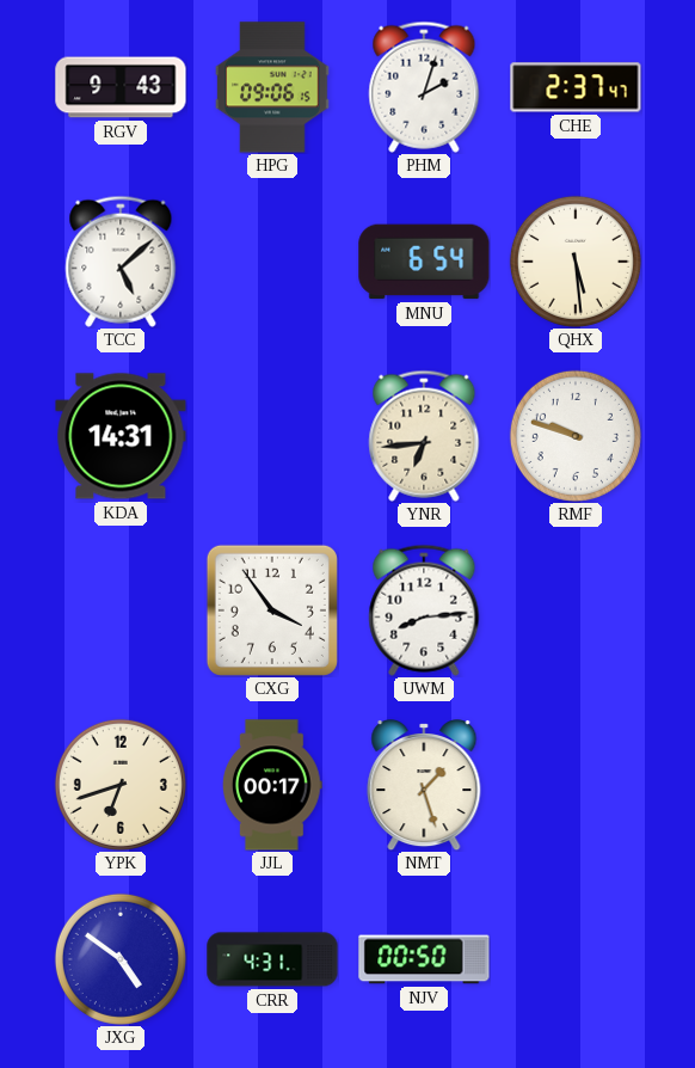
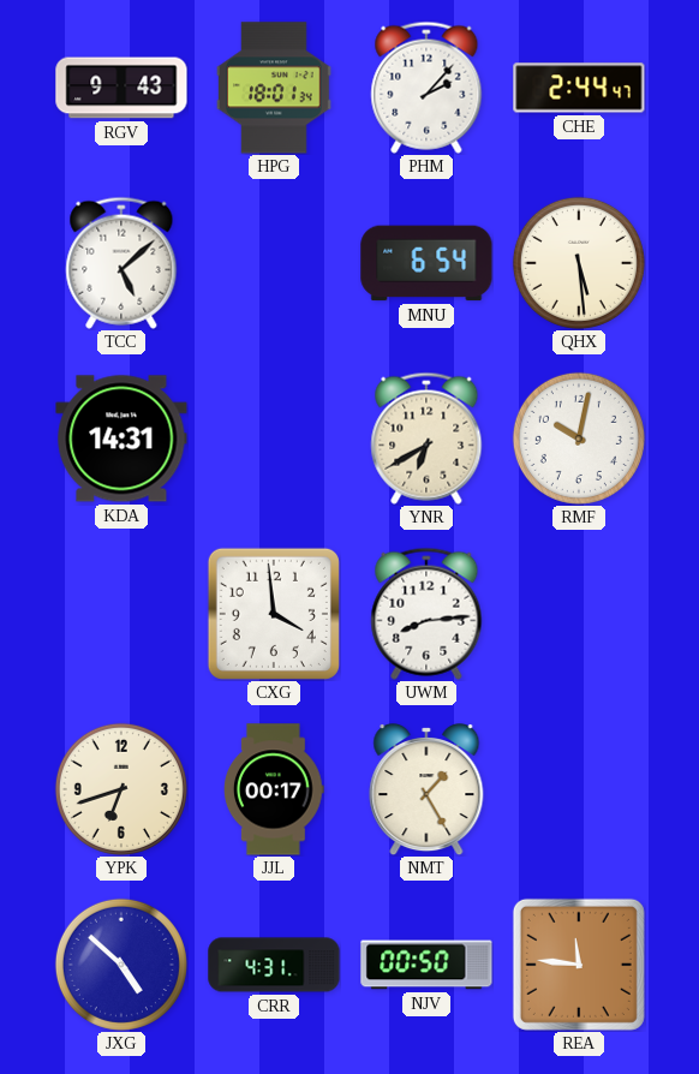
HPG: 09:06 -> 18:01 (275, 88)
PHM: 2:03 -> 2:07 (426, 88)
CHE: 2:37 -> 2:44 (579, 88)
YNR: 6:44 -> 6:40 (426, 438)
RMF: 9:48 -> 10:02 (579, 438)
CXG: 3:54 -> 3:59 (274, 614)
NMT: 1:27 -> 1:25 (426, 790)
JXG: 4:51 -> 4:52 (121, 965)
REA: none -> 11:46 (579, 965)
